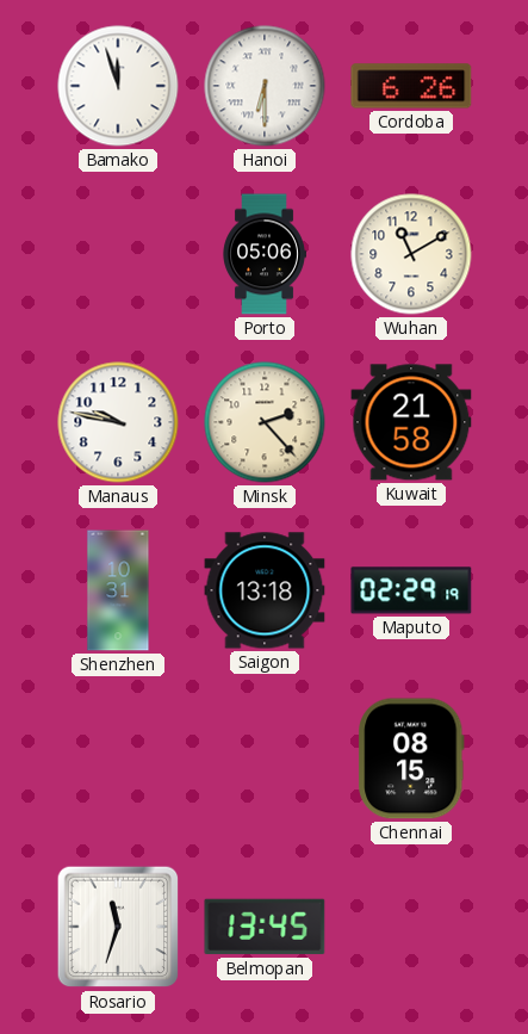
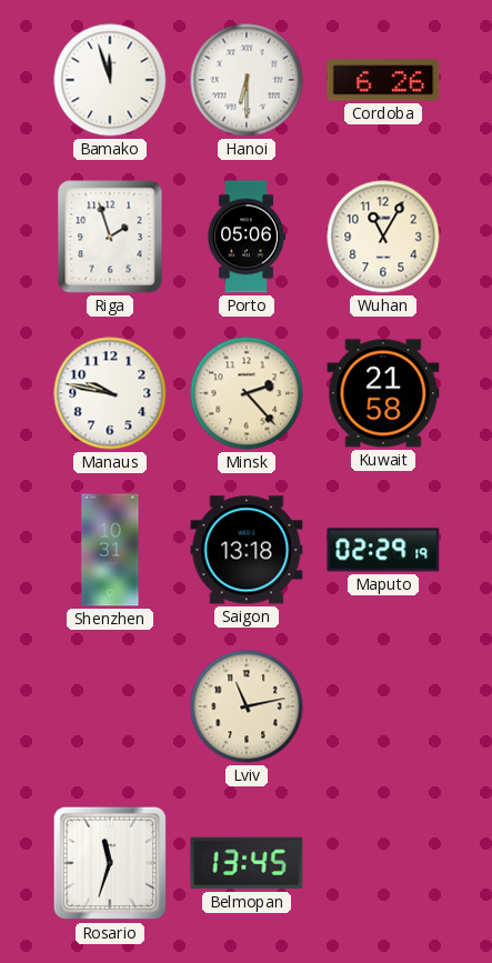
Riga: none -> 1:57 (110, 237)
Wuhan: 11:10 -> 11:05 (383, 237)
Lviv: none -> 11:13 (247, 706)
Chennai: 08:15 -> none (411, 759)
